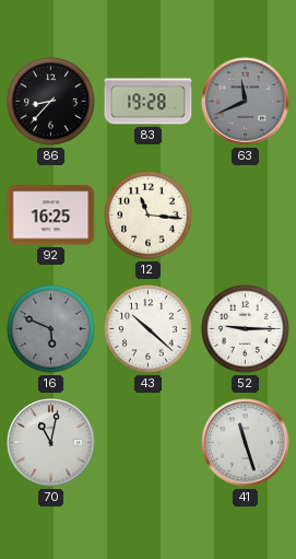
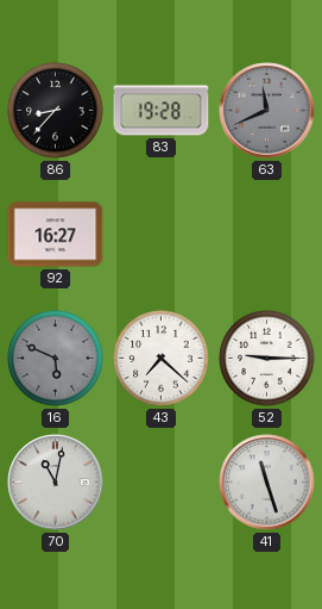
92: 16:25 -> 16:27 (56, 235)
12: 11:16 -> none (149, 216)
43: 10:22 -> 7:22 (162, 359)
